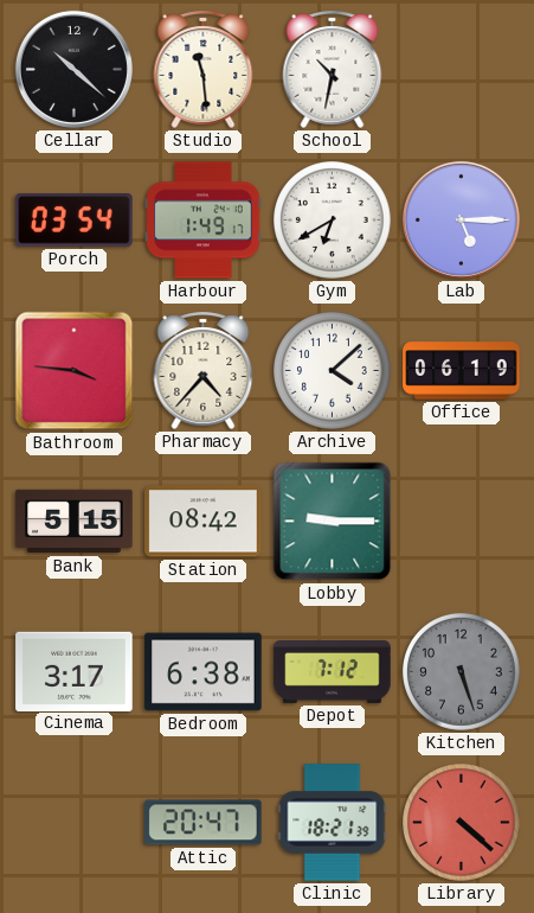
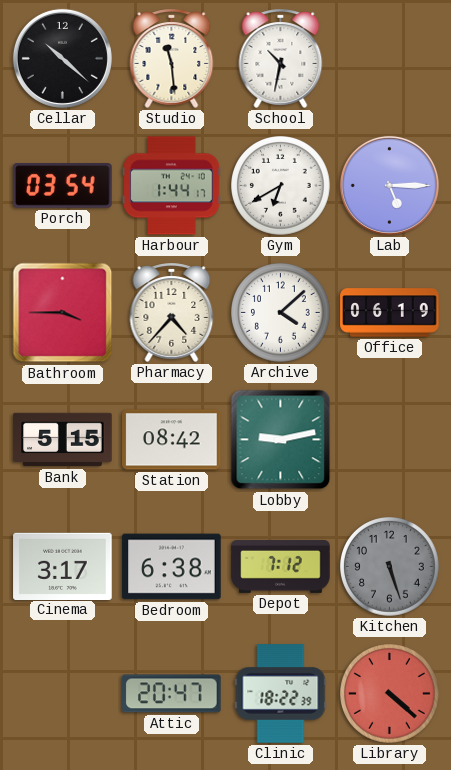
Harbour: 1:49 -> 1:44 (172, 186)
Bathroom: 3:46 -> 3:45 (63, 313)
Lobby: 9:15 -> 9:13 (281, 440)
Clinic: 18:21 -> 18:22 (281, 694)
